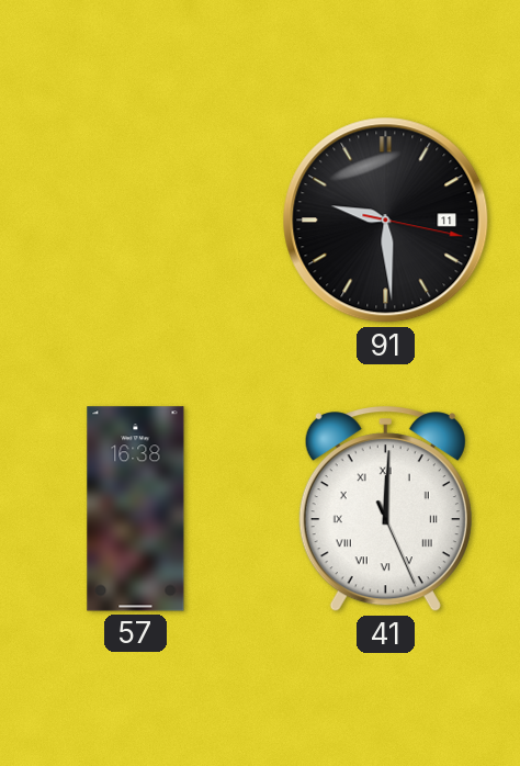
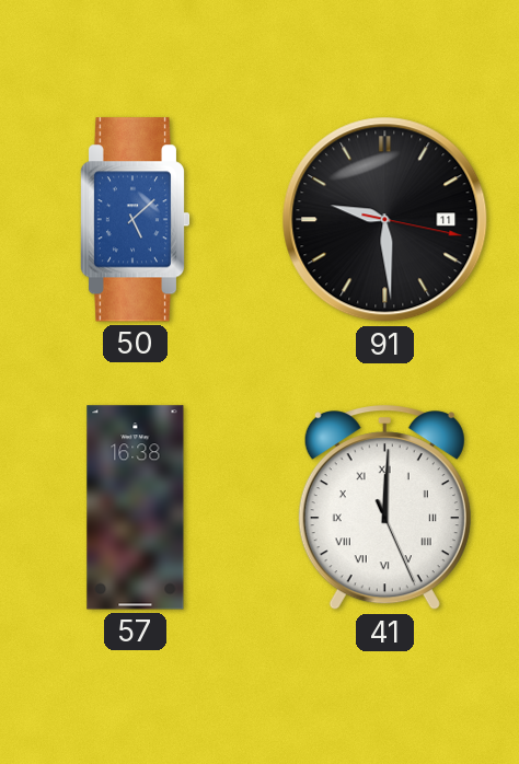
50: none -> 5:08 (135, 220)
